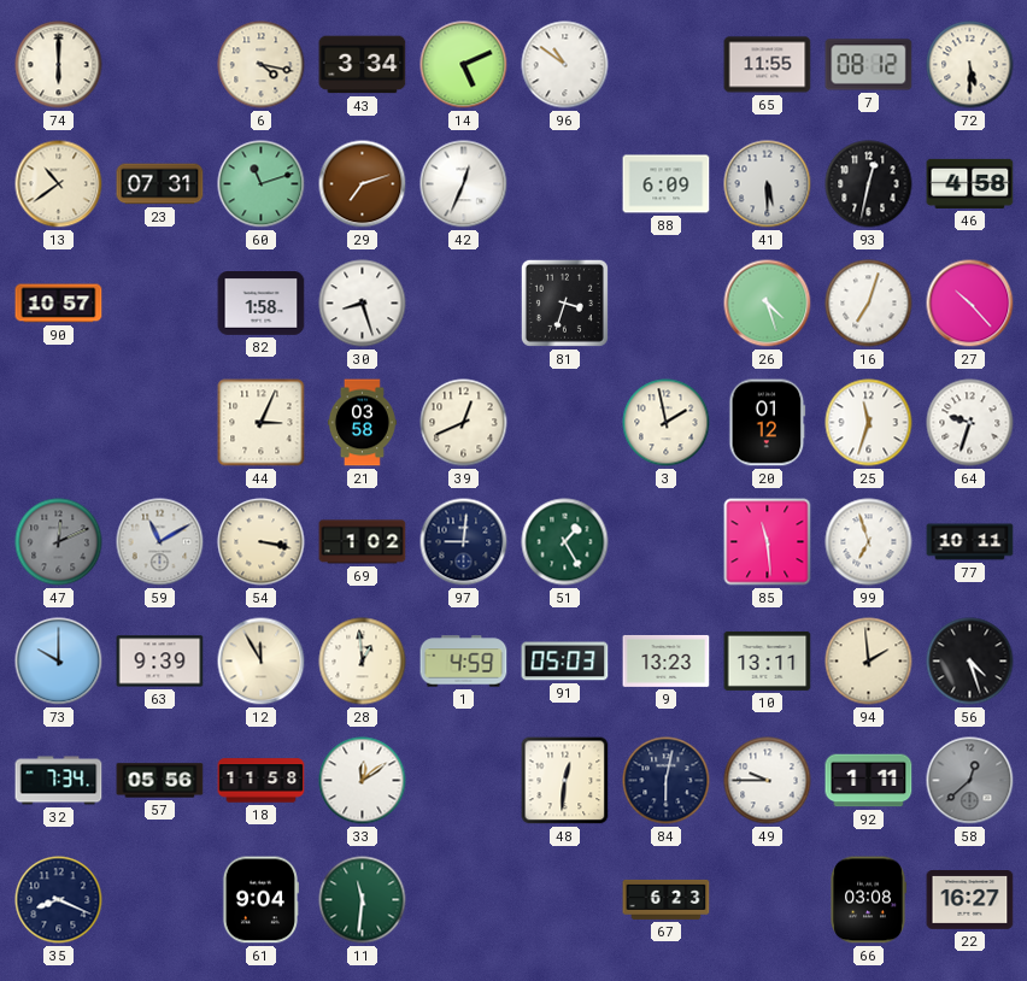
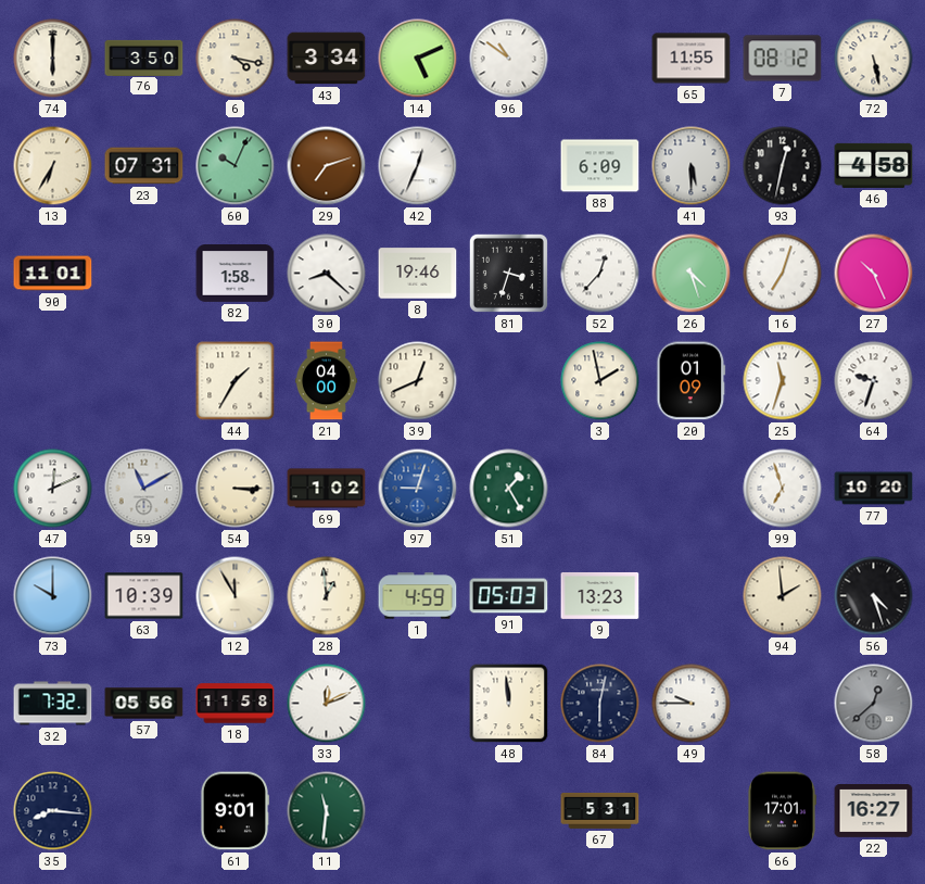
76: none -> 3:50 (144, 58)
72: 5:30 -> 5:28 (874, 59)
13: 10:39 -> 6:35 (53, 166)
60: 11:12 -> 10:04 (236, 166)
90: 10:57 -> 11:01 (53, 274)
30: 8:27 -> 8:22 (327, 274)
8: none -> 19:46 (418, 274)
52: none -> 12:37 (600, 274)
27: 10:23 -> 10:26 (874, 274)
44: 3:04 -> 1:35 (236, 381)
21: 03:58 -> 04:00 (326, 381)
20: 01:12 -> 01:09 (692, 381)
47 dial: grey -> white (53, 489)
54: 3:17 -> 3:15 (236, 489)
97: 9:01 -> 9:03 (418, 489)
97 dial: navy -> blue (418, 489)
85: 11:29 -> none (768, 542)
77: 10:11 -> 10:20 (874, 489)
63: 9:39 -> 10:39 (144, 596)
10: 13:11 -> none (768, 660)
32: 7:34 -> 7:32 (53, 704)
33: 12:09 -> 12:11 (327, 704)
48: 12:31 -> 11:59 (509, 704)
92: 1:11 -> none (869, 781)
35: 8:19 -> 8:16 (53, 811)
61: 9:04 -> 9:01 (235, 811)
67: 6:23 -> 5:31 (600, 810)
66: 03:08 -> 17:01 (782, 811)
